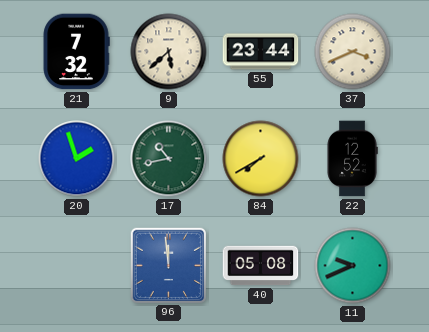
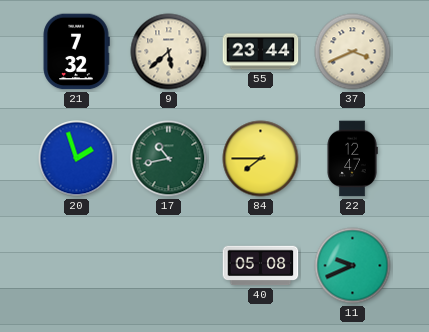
84: 7:40 -> 7:45 (261, 159)
22: 12:52 -> 12:47 (352, 159)
96: 11:59 -> none (168, 265)
